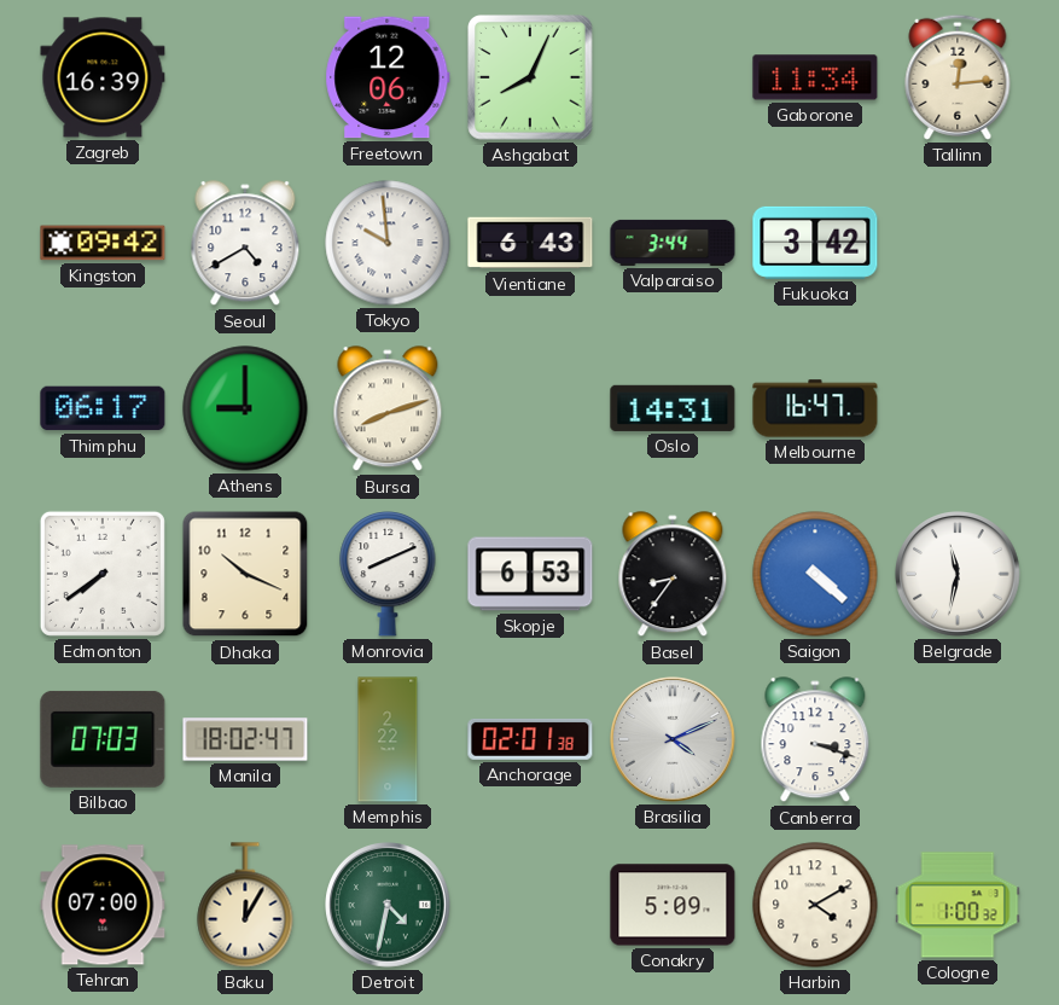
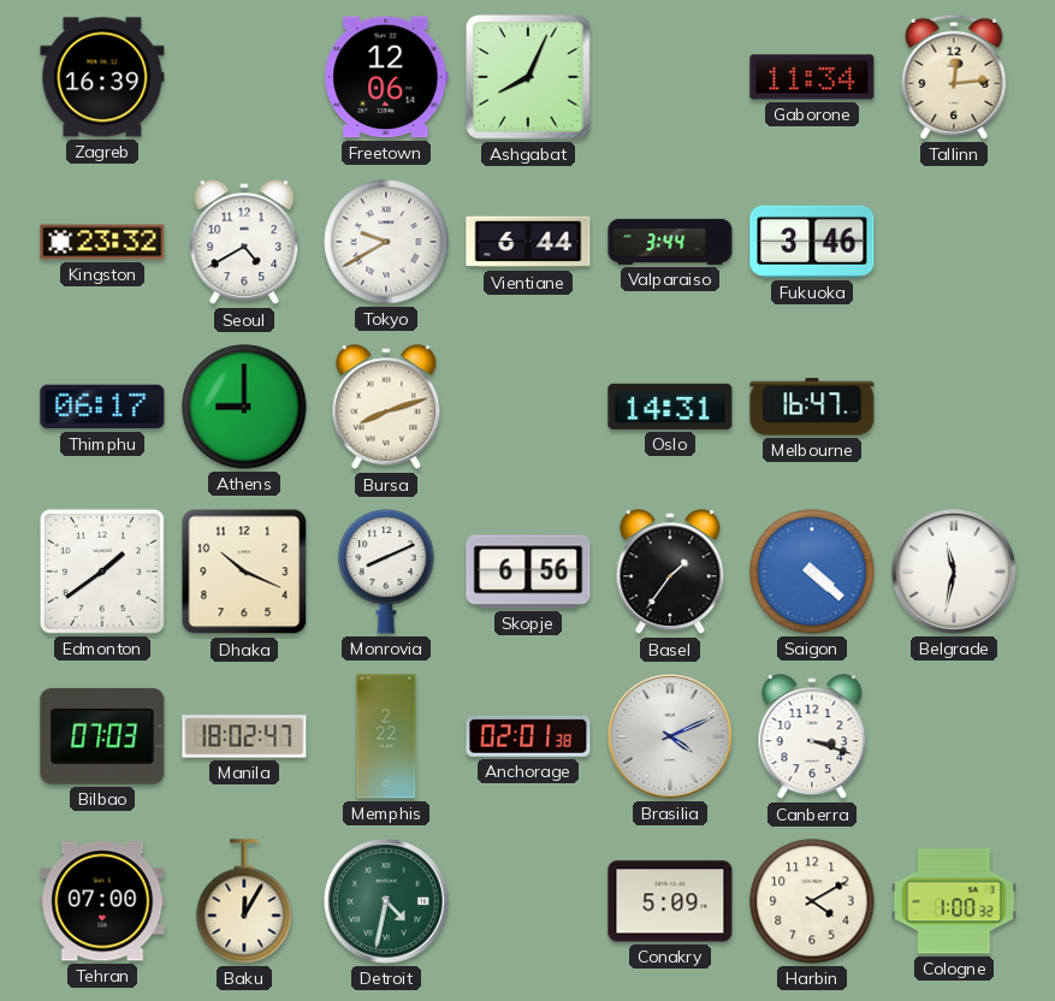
Kingston: 09:42 -> 23:32 (102, 242)
Tokyo: 9:59 -> 9:40 (386, 242)
Vientiane: 6:43 -> 6:44 (528, 242)
Fukuoka: 3:42 -> 3:46 (812, 242)
Edmonton: 7:39 -> 1:39 (102, 571)
Skopje: 6:53 -> 6:56 (528, 571)
Basel: 8:36 -> 1:36 (670, 573)
